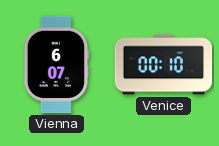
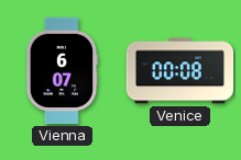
Venice: 00:10 -> 00:08 (180, 71)
